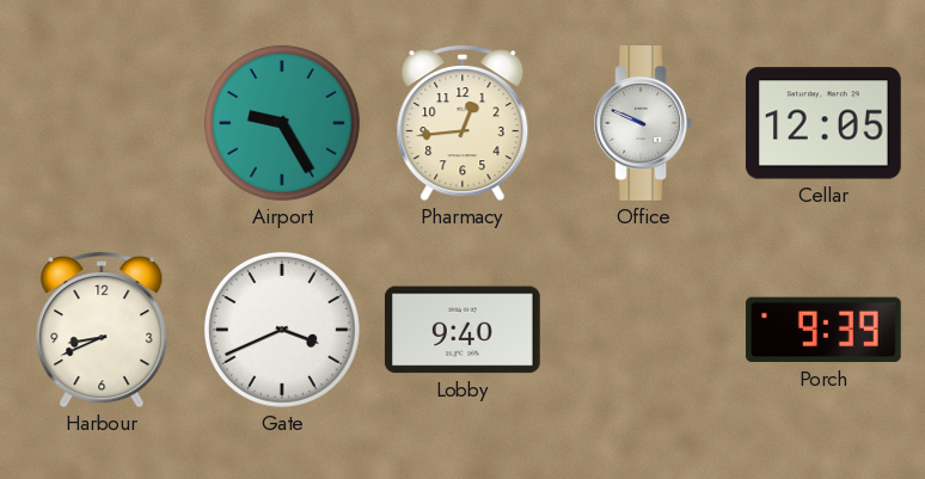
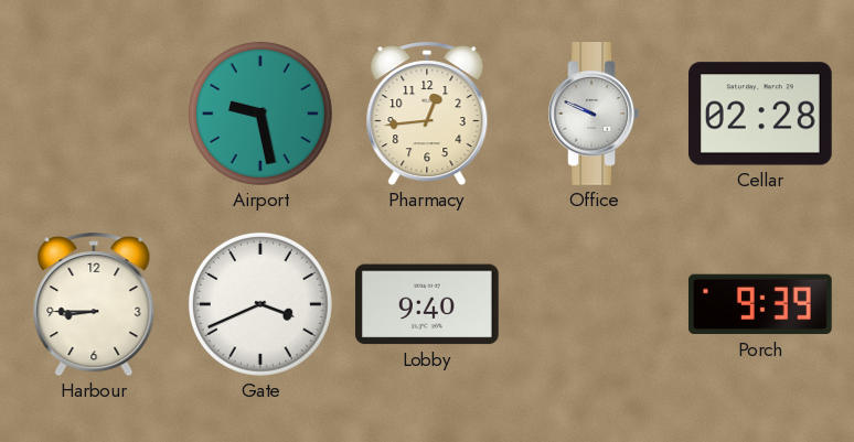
Airport: 9:25 -> 9:28 (260, 114)
Cellar: 12:05 -> 02:28 (760, 114)
Harbour: 8:41 -> 8:45 (94, 305)
